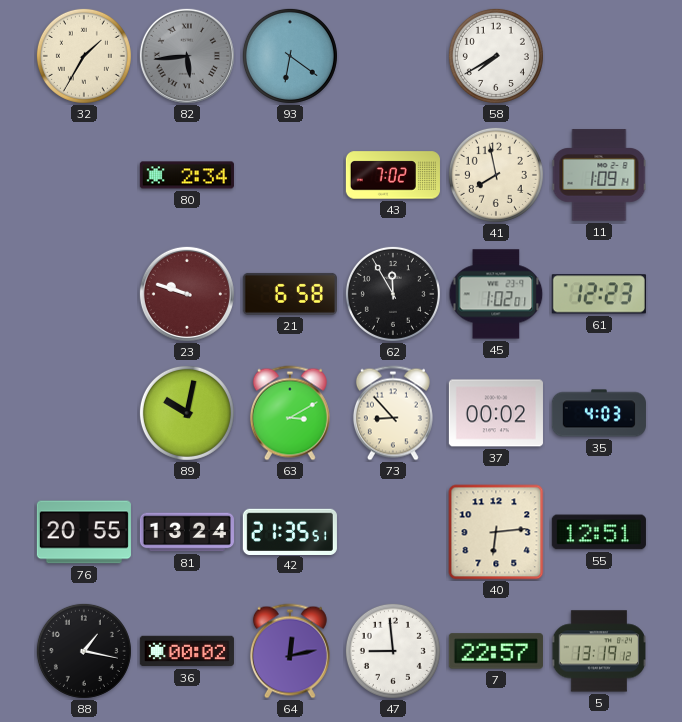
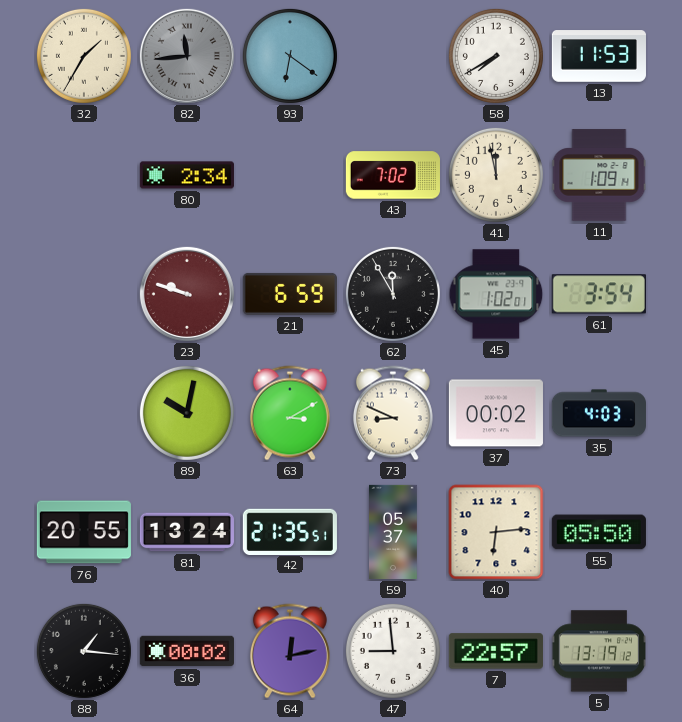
82: 5:44 -> 11:44 (187, 56)
13: none -> 11:53 (599, 56)
41: 7:58 -> 11:58 (496, 175)
21: 6:58 -> 6:59 (290, 294)
61: 12:23 -> 3:54 (599, 294)
73: 8:53 -> 8:49 (393, 413)
59: none -> 05:37 (394, 532)
55: 12:51 -> 05:50 (599, 532)
88: 1:17 -> 1:16 (84, 651)
